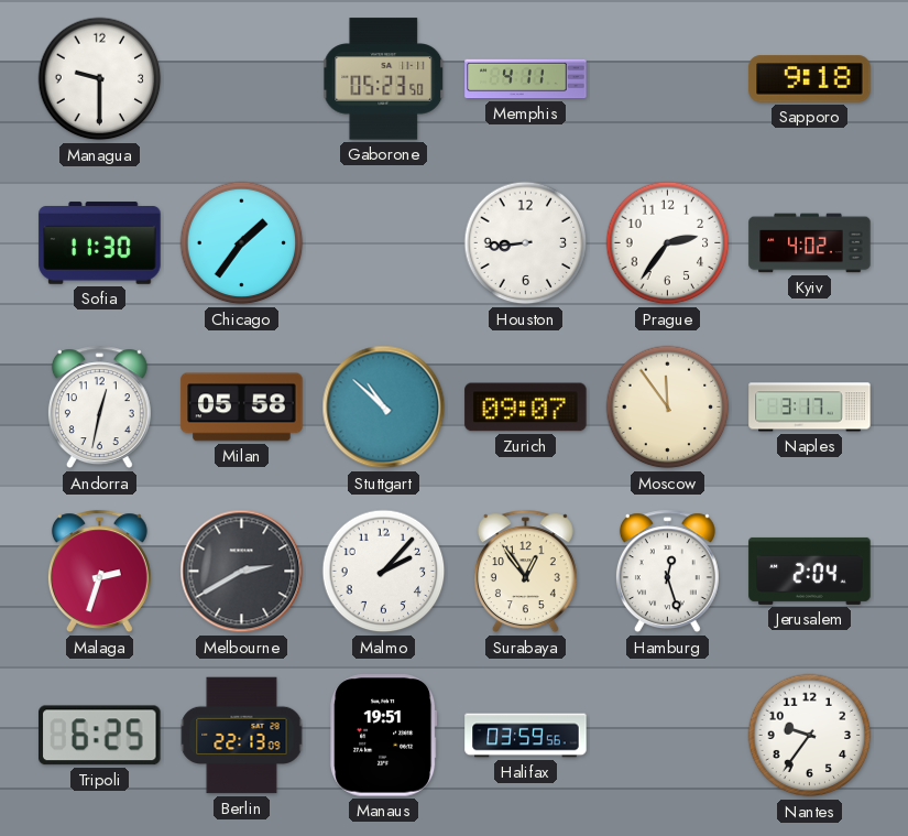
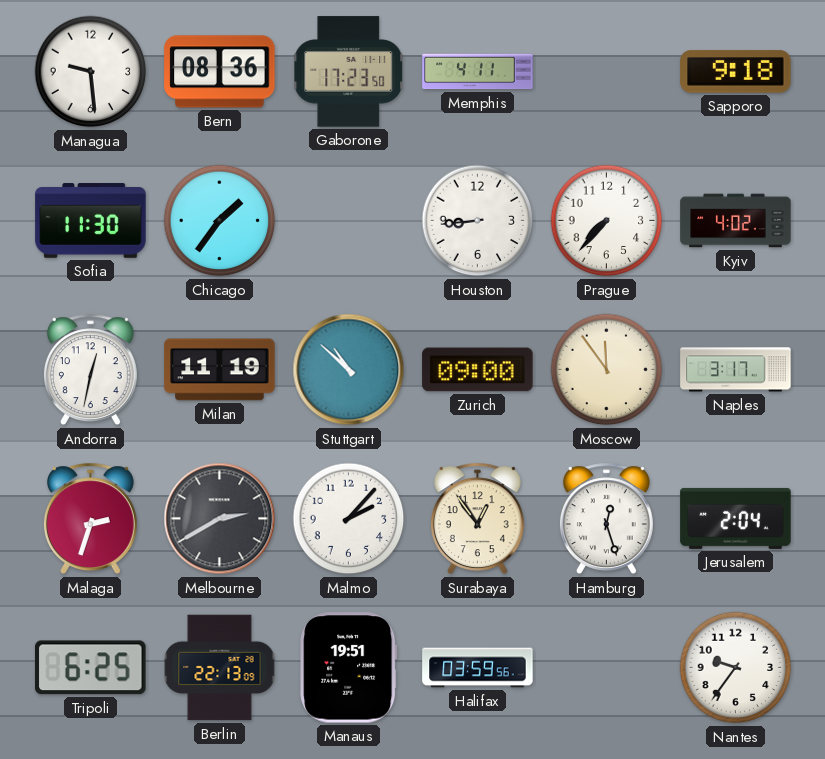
Managua: 9:30 -> 9:29 (91, 72)
Bern: none -> 08:36 (220, 72)
Gaborone: 05:23 -> 17:23 (349, 72)
Prague: 2:36 -> 7:37 (607, 221)
Milan: 05:58 -> 11:19 (220, 370)
Zurich: 09:07 -> 09:00 (478, 370)
